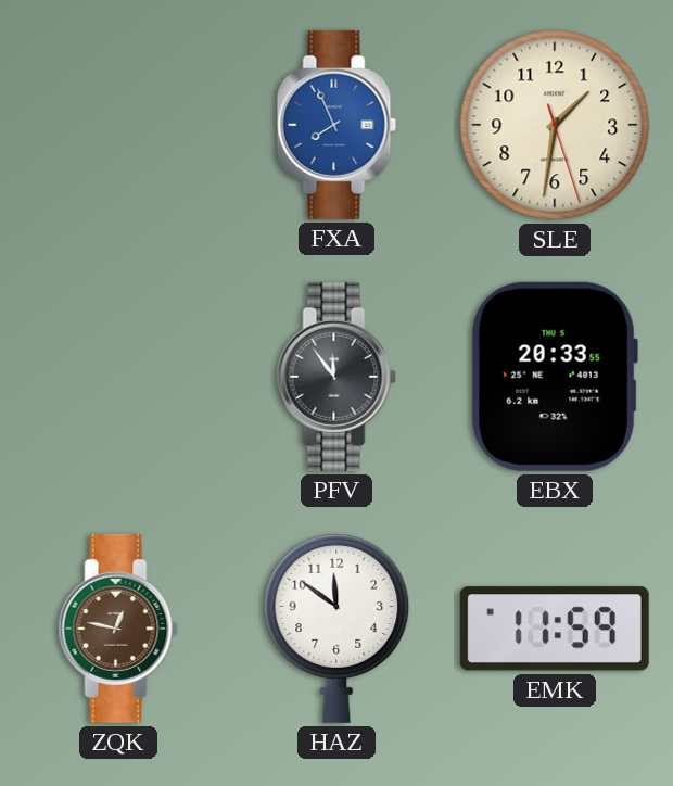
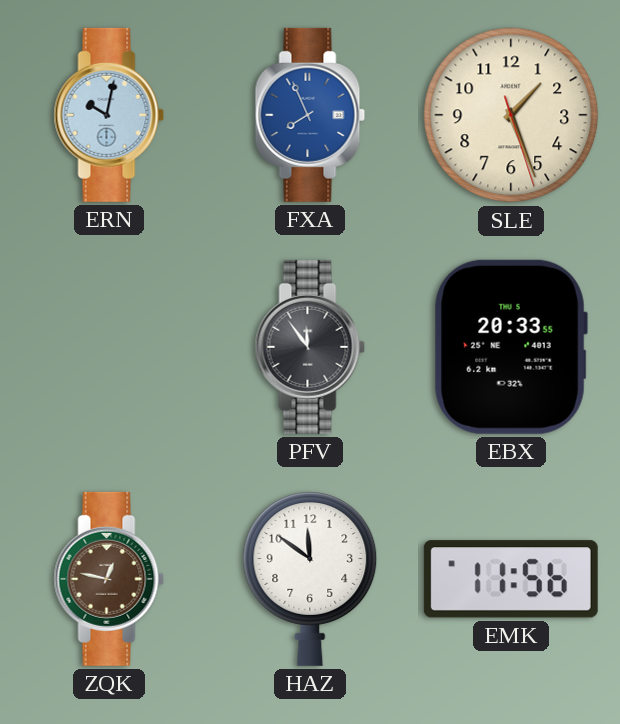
ERN: none -> 10:02 (109, 115)
SLE: 1:31 -> 1:26 (511, 115)
EMK: 11:59 -> 11:56 (511, 579)
